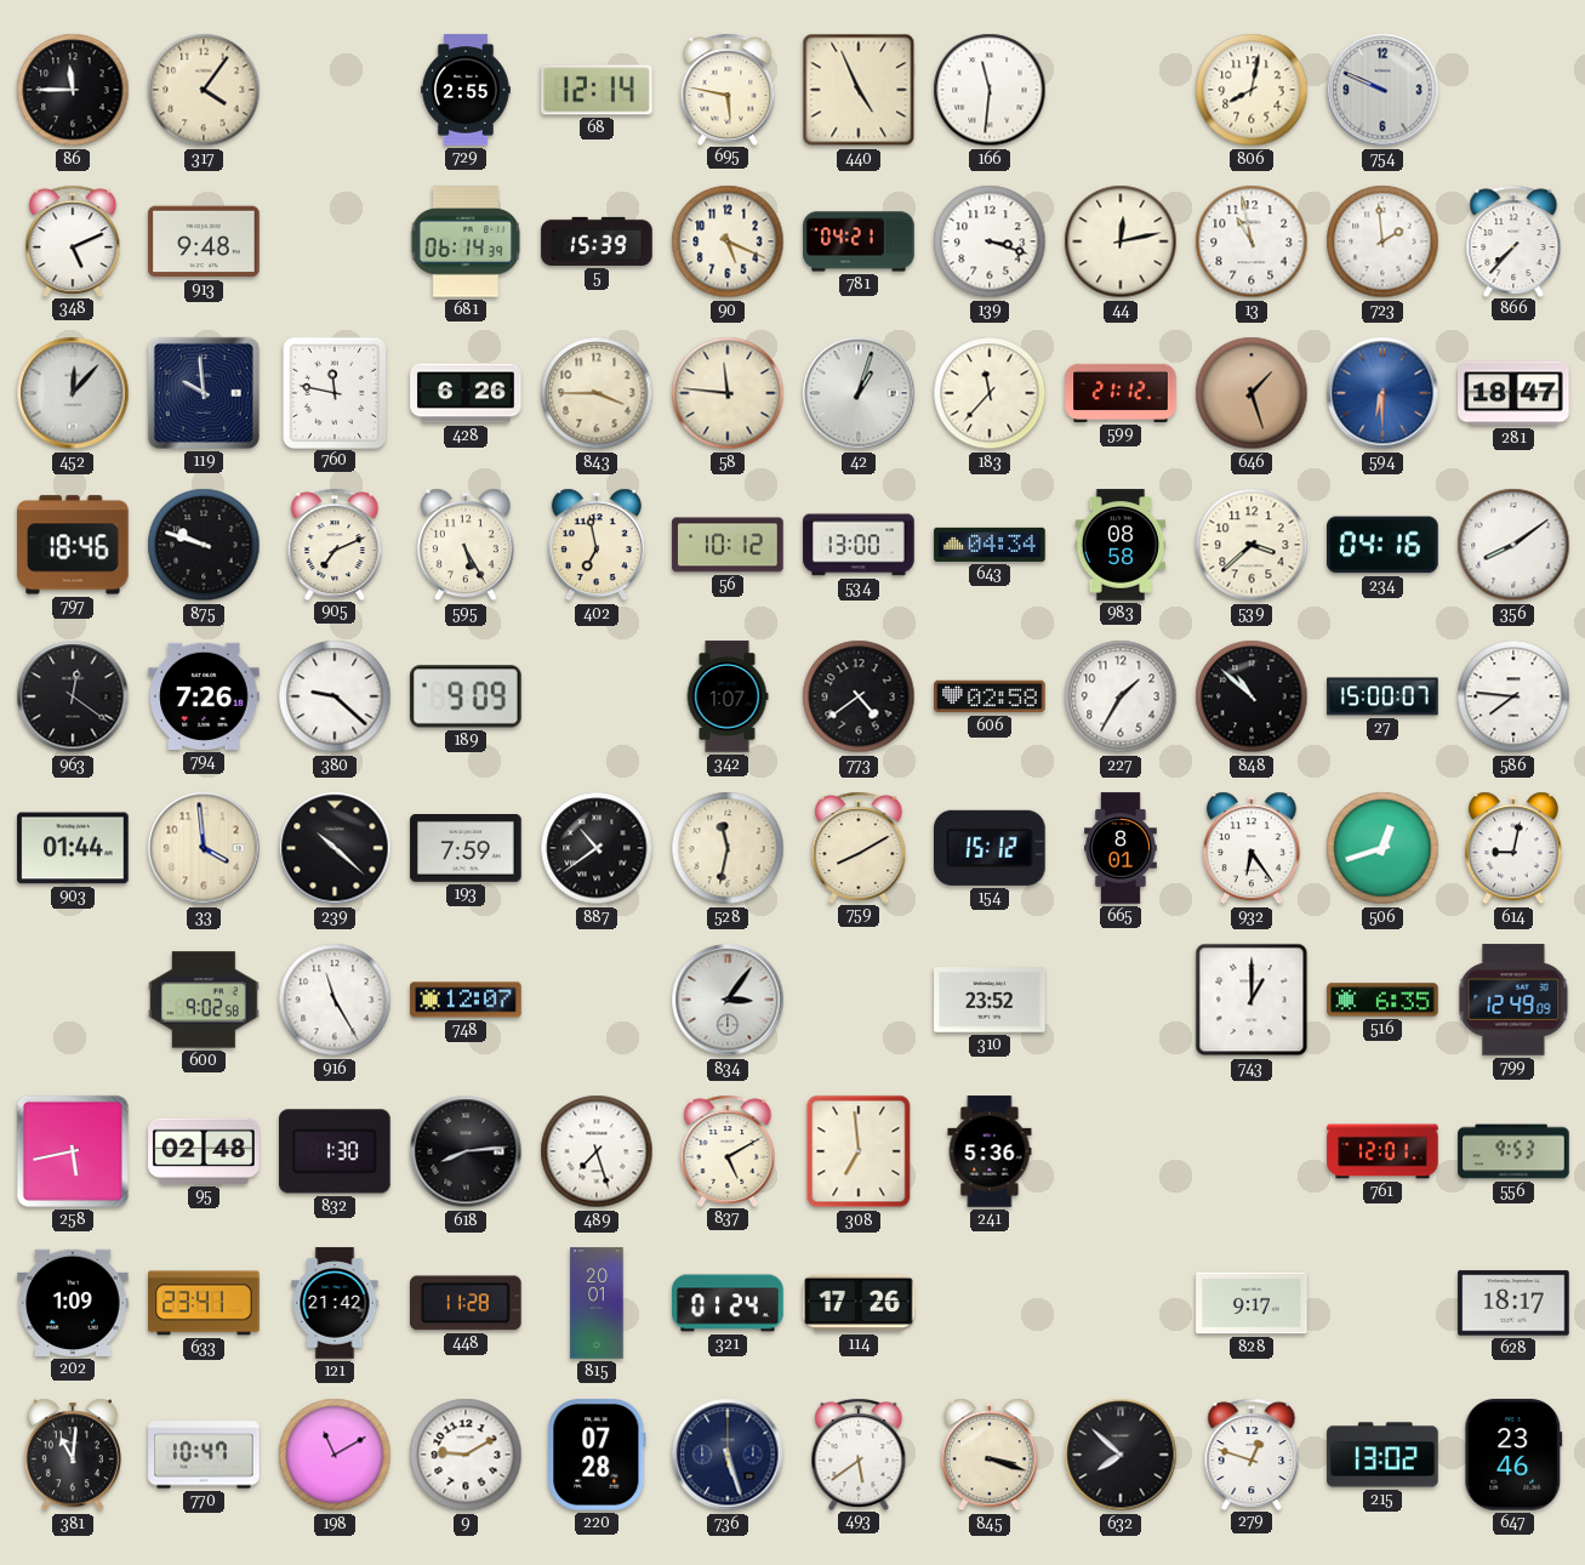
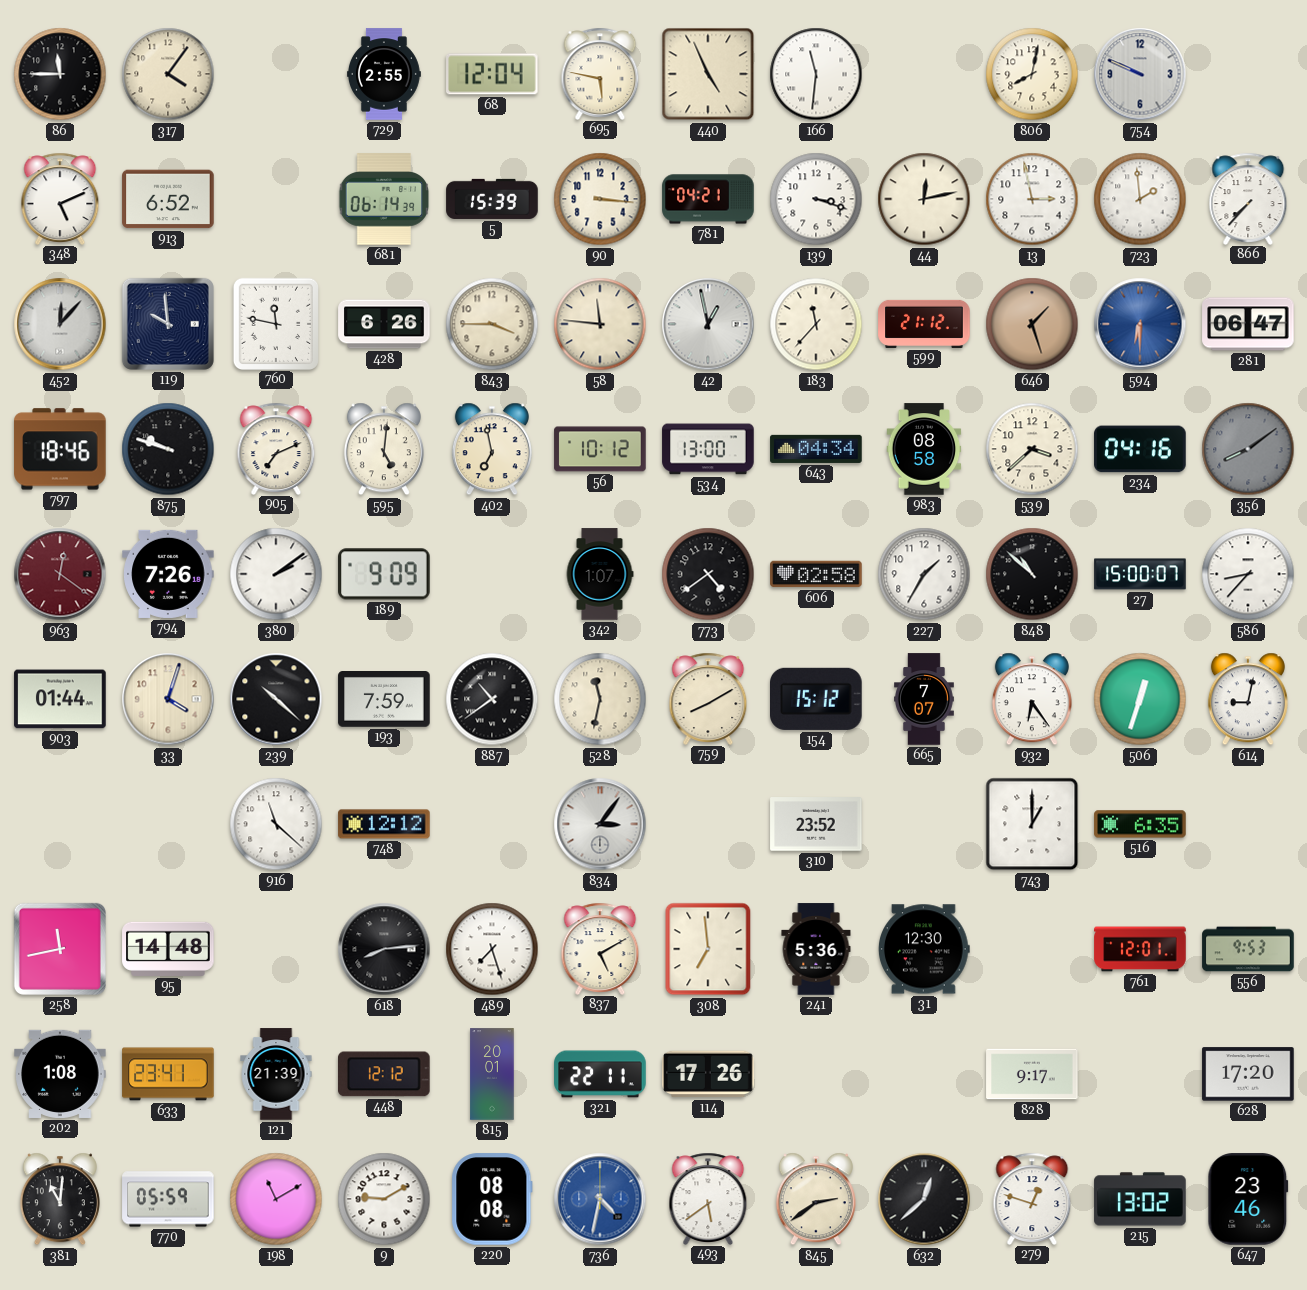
68: 12:14 -> 12:04 (492, 74)
913: 9:48 -> 6:52 (168, 199)
90: 5:19 -> 3:16 (600, 199)
13: 10:58 -> 2:58 (1032, 199)
42: 1:03 -> 12:58 (708, 324)
281: 18:47 -> 06:47 (1248, 324)
595: 5:25 -> 5:01 (384, 449)
356 dial: white -> grey (1248, 449)
963 dial: black -> burgundy (60, 574)
380: 9:22 -> 2:09 (276, 574)
586: 7:46 -> 8:37 (1248, 574)
33: 3:59 -> 4:03 (168, 699)
665: 8:01 -> 7:07 (925, 699)
506: 12:42 -> 12:33 (1140, 699)
600: 9:02 -> none (204, 1000)
916: 11:25 -> 11:22 (276, 824)
748: 12:07 -> 12:12 (384, 824)
799: 12:49 -> none (1513, 1000)
258: 5:43 -> 11:43 (60, 949)
95: 02:48 -> 14:48 (168, 949)
832: 1:30 -> none (335, 1151)
31: none -> 12:30 (925, 949)
202: 1:09 -> 1:08 (60, 1074)
121: 21:42 -> 21:39 (276, 1074)
448: 11:28 -> 12:12 (385, 1074)
321: 01:24 -> 22:11 (600, 1074)
628: 18:17 -> 17:20 (1248, 1074)
770: 10:47 -> 05:59 (168, 1199)
220: 07:28 -> 08:08 (492, 1199)
736: 5:27 -> 4:32 (600, 1199)
736 dial: navy -> blue (600, 1199)
845: 3:18 -> 2:39 (816, 1199)
632: 7:52 -> 12:38 (924, 1199)
